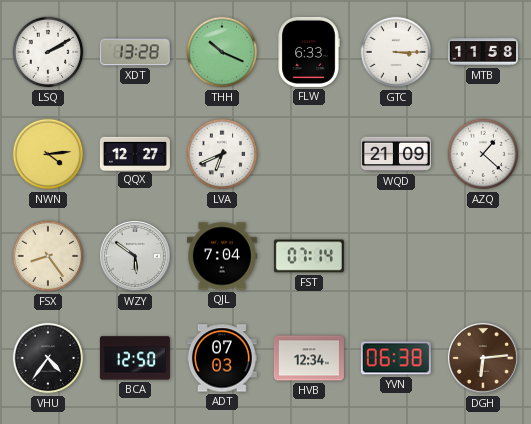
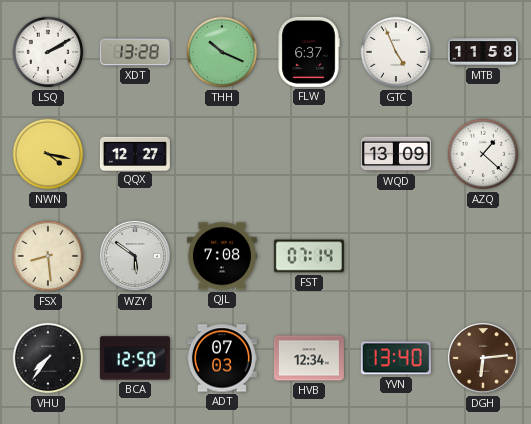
FLW: 6:33 -> 6:37 (309, 52)
GTC: 3:15 -> 4:56 (396, 52)
NWN: 4:14 -> 4:17 (48, 154)
LVA: 6:41 -> none (222, 154)
WQD: 21:09 -> 13:09 (396, 154)
FSX: 8:24 -> 8:29 (48, 256)
QJL: 7:04 -> 7:08 (222, 256)
VHU: 4:36 -> 7:36 (48, 358)
YVN: 06:38 -> 13:40 (396, 358)
